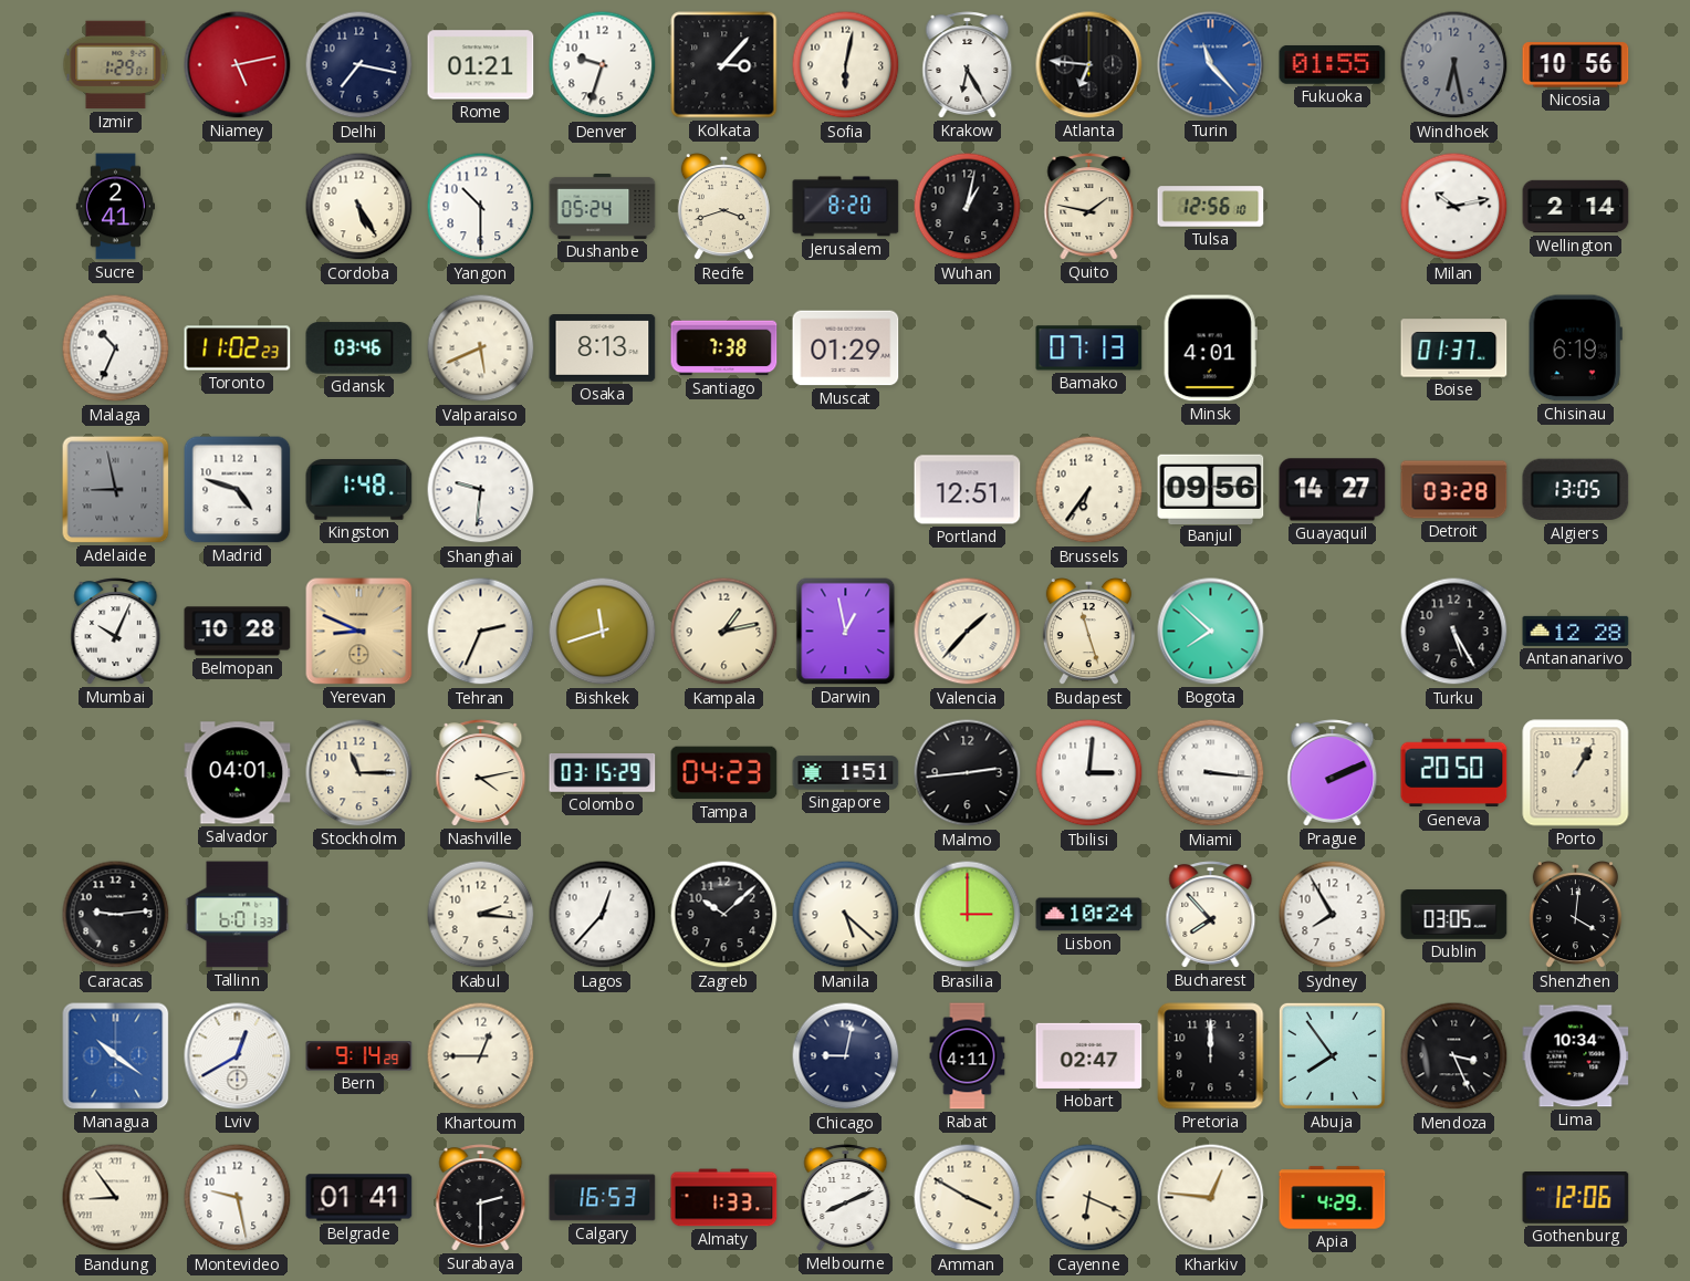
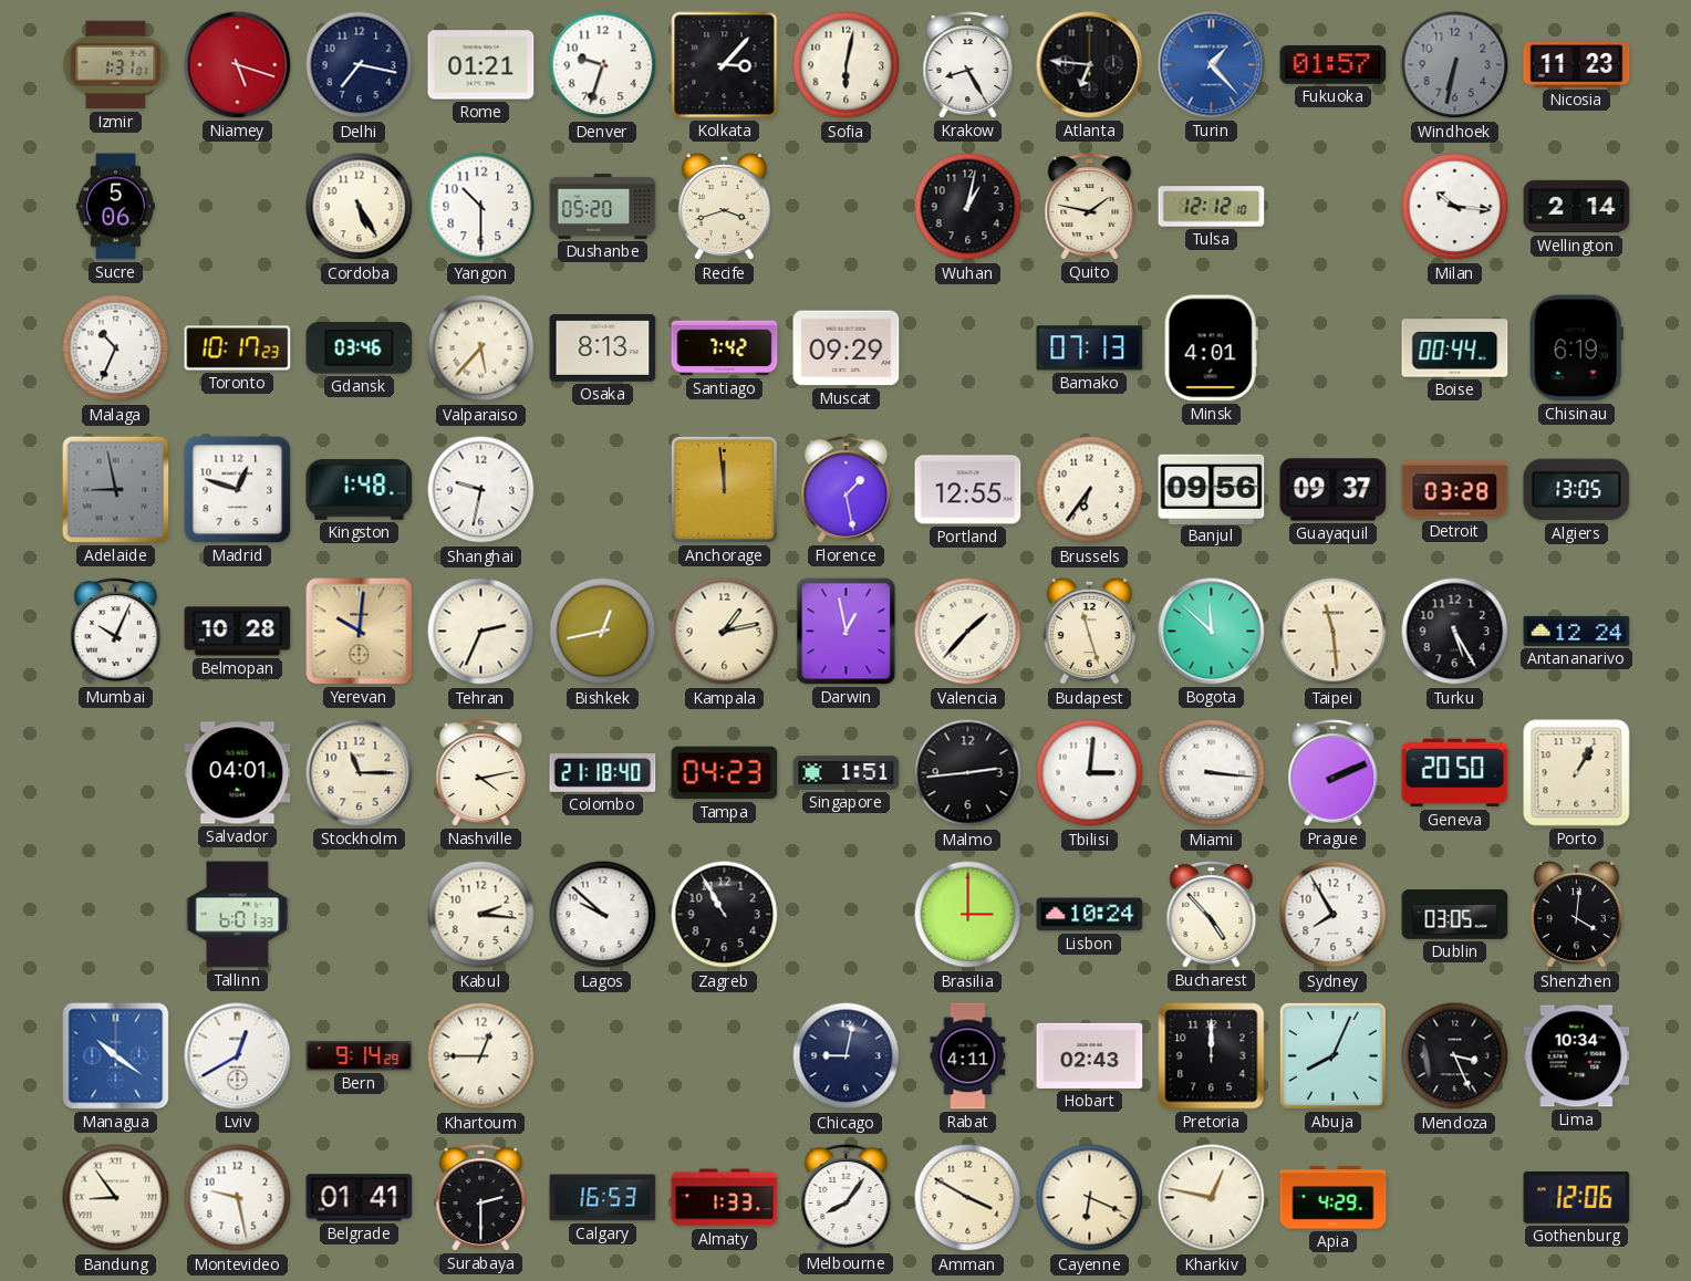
Izmir: 1:29 -> 1:31 (116, 65)
Niamey: 5:13 -> 5:18 (238, 65)
Krakow: 6:25 -> 8:25 (968, 65)
Turin: 11:23 -> 1:23 (1212, 65)
Fukuoka: 01:55 -> 01:57 (1334, 65)
Windhoek: 6:28 -> 6:32 (1455, 65)
Nicosia: 10:56 -> 11:23 (1577, 65)
Sucre: 2:41 -> 5:06 (115, 207)
Dushanbe: 05:24 -> 05:20 (603, 206)
Jerusalem: 8:20 -> none (846, 207)
Tulsa: 12:56 -> 12:12 (1212, 207)
Milan: 10:13 -> 10:16 (1455, 207)
Toronto: 11:02 -> 10:17 (238, 348)
Valparaiso: 5:41 -> 5:37 (481, 348)
Santiago: 7:38 -> 7:42 (725, 348)
Muscat: 01:29 -> 09:29 (847, 348)
Boise: 01:37 -> 00:44 (1455, 348)
Madrid: 4:48 -> 12:48 (238, 490)
Shanghai: 9:31 -> 9:32 (481, 490)
Anchorage: none -> 11:59 (724, 489)
Florence: none -> 1:28 (847, 490)
Portland: 12:51 -> 12:55 (968, 490)
Guayaquil: 14:27 -> 09:37 (1334, 490)
Yerevan: 8:49 -> 10:01 (360, 632)
Bishkek: 11:42 -> 12:43 (603, 632)
Bogota: 7:52 -> 11:52 (1212, 632)
Taipei: none -> 11:29 (1334, 632)
Antananarivo: 12:28 -> 12:24 (1577, 631)
Colombo: 03:15 -> 21:18 (603, 773)
Caracas: 9:14 -> none (116, 915)
Lagos: 12:37 -> 9:52 (603, 915)
Zagreb: 10:08 -> 10:55 (725, 915)
Manila: 5:22 -> none (846, 915)
Bucharest: 7:53 -> 4:53 (1212, 915)
Hobart: 02:47 -> 02:43 (1090, 1055)
Abuja: 7:54 -> 8:04 (1332, 1055)
Melbourne: 8:11 -> 8:06 (847, 1198)
Kharkiv: 12:46 -> 12:47 (1212, 1198)
